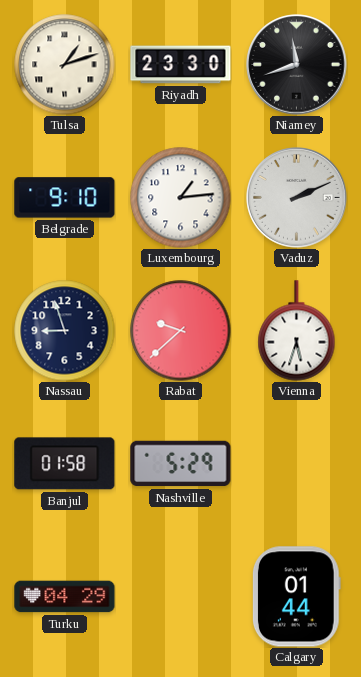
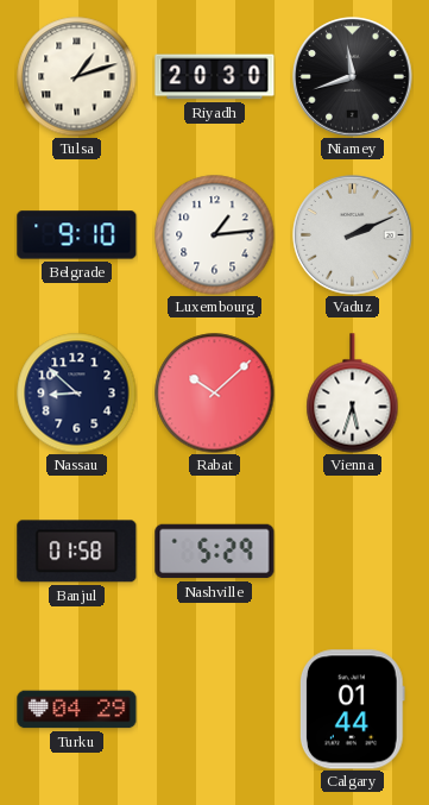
Riyadh: 23:30 -> 20:30 (215, 77)
Nassau: 8:57 -> 8:52 (77, 394)
Rabat: 9:38 -> 10:08 (215, 394)
